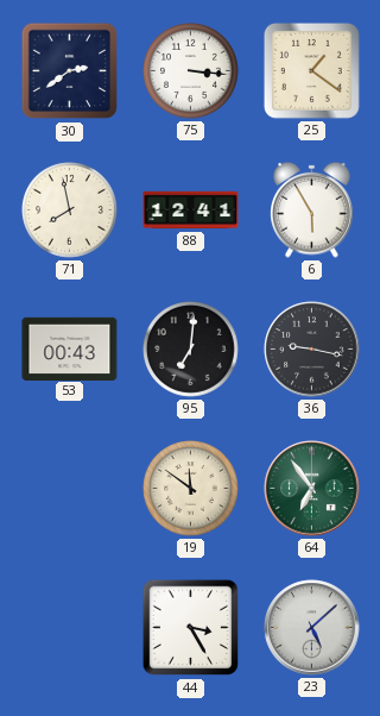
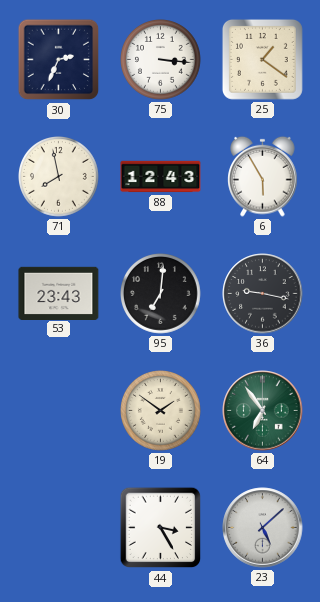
30: 2:39 -> 2:34 (59, 60)
88: 12:41 -> 12:43 (161, 177)
53: 00:43 -> 23:43 (59, 293)
19: 11:51 -> 1:51 (161, 411)
